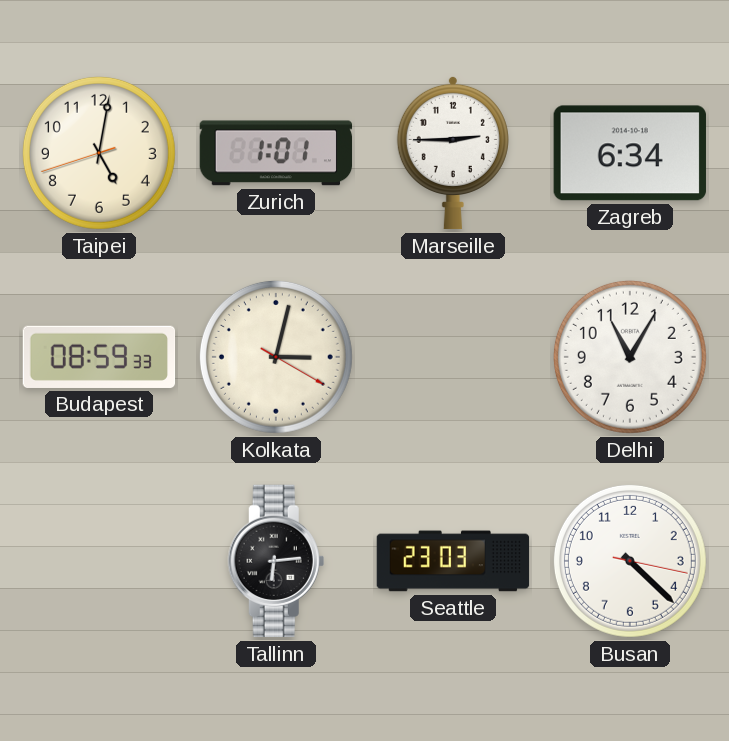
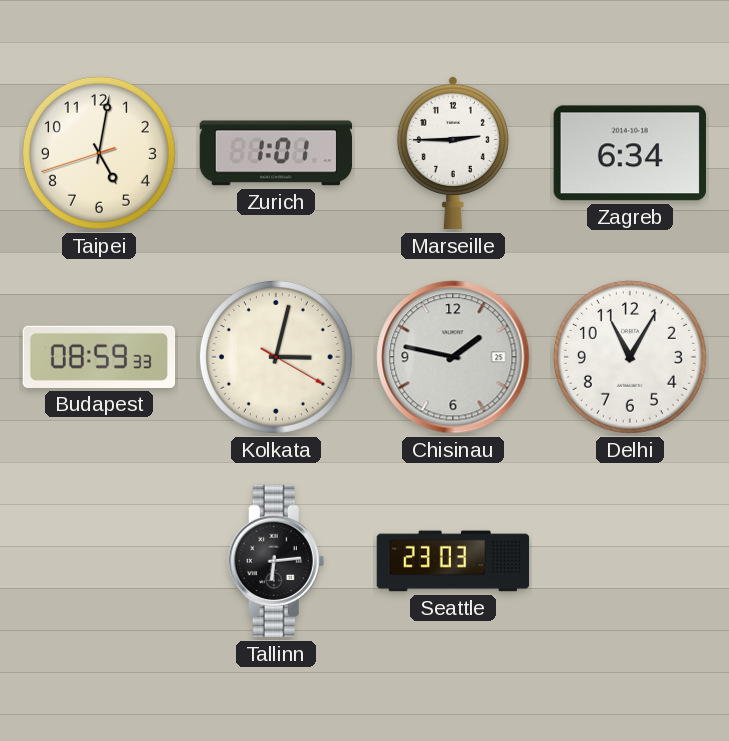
Chisinau: none -> 1:47 (453, 357)
Busan: 4:22 -> none (630, 561)
